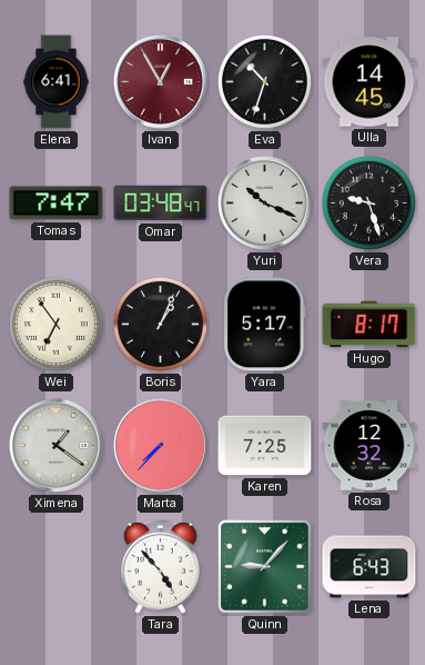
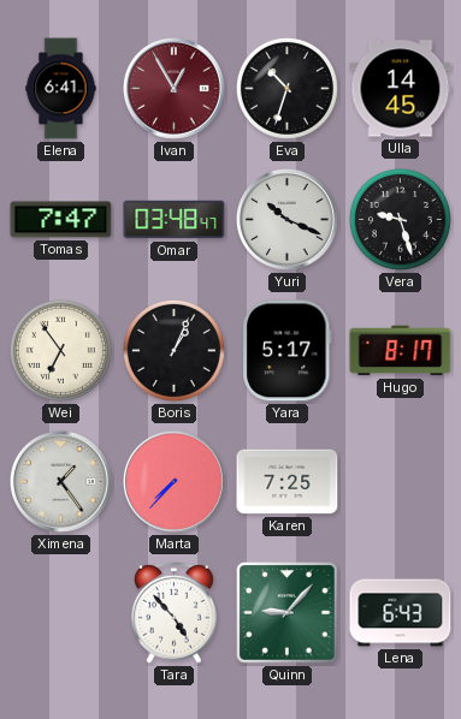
Ximena: 1:21 -> 1:24 (60, 481)
Rosa: 12:32 -> none (370, 445)
